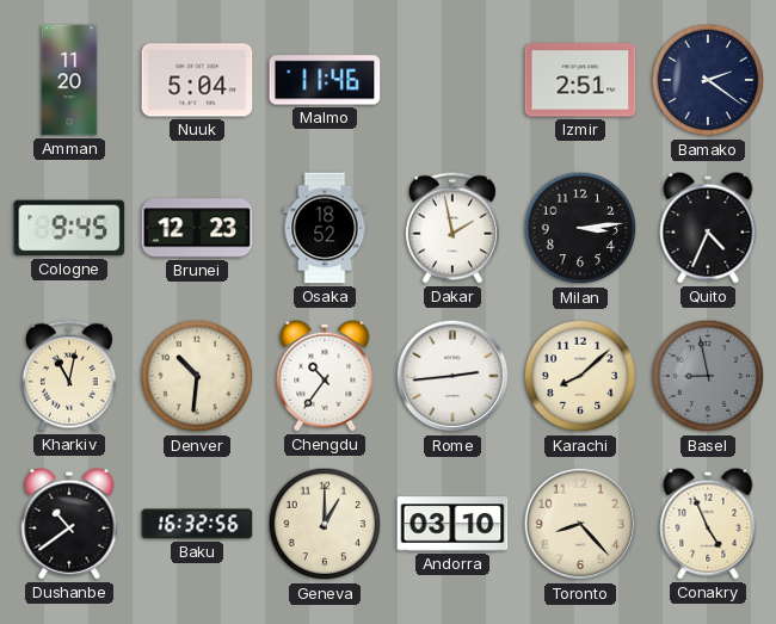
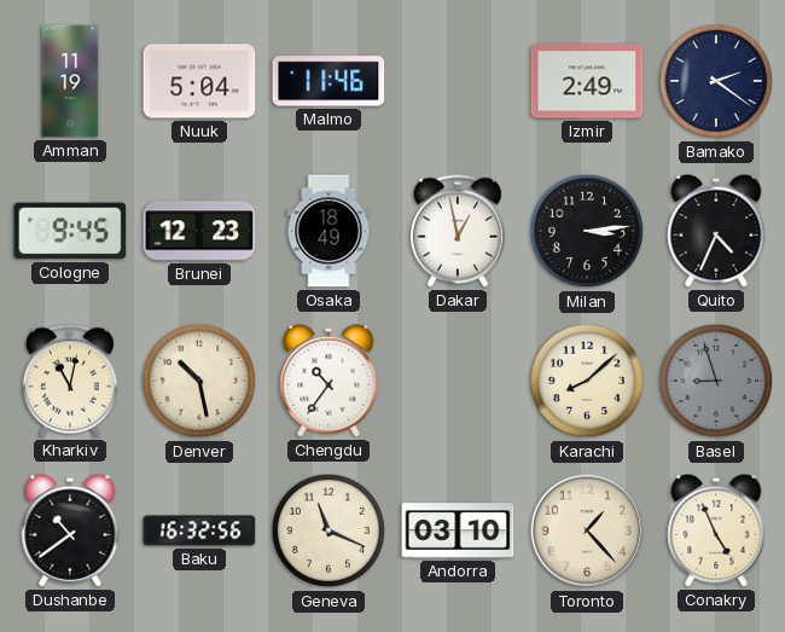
Amman: 11:20 -> 11:19 (70, 81)
Izmir: 2:51 -> 2:49 (587, 81)
Osaka: 18:52 -> 18:49 (328, 231)
Dakar: 1:58 -> 12:58 (458, 231)
Denver: 10:31 -> 10:28 (199, 381)
Rome: 2:44 -> none (452, 376)
Basel: 8:58 -> 8:57 (716, 381)
Geneva: 1:00 -> 11:19 (328, 530)
Toronto: 8:23 -> 1:23 (587, 530)
